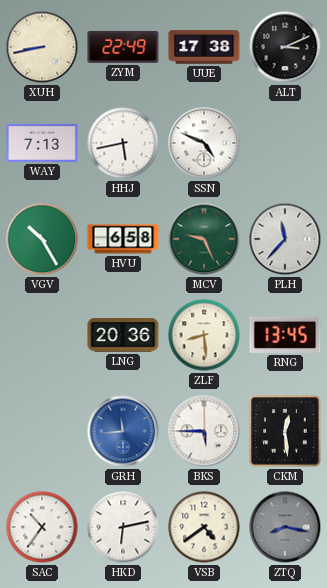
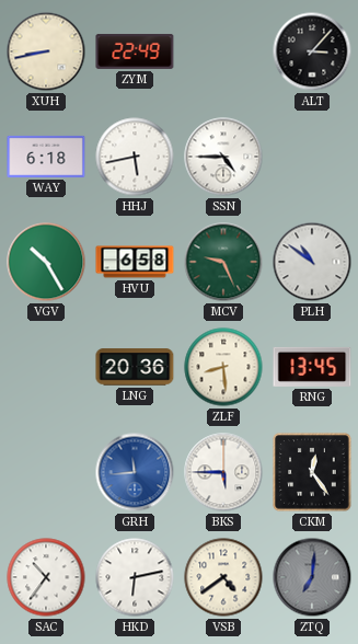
UUE: 17:38 -> none (204, 47)
ALT: 3:11 -> 3:07 (312, 51)
WAY: 7:13 -> 6:18 (46, 157)
SSN: 4:49 -> 4:45 (223, 157)
PLH: 11:37 -> 10:51 (312, 262)
CKM: 12:29 -> 12:24 (312, 472)
ZTQ: 8:17 -> 7:01 (312, 577)
